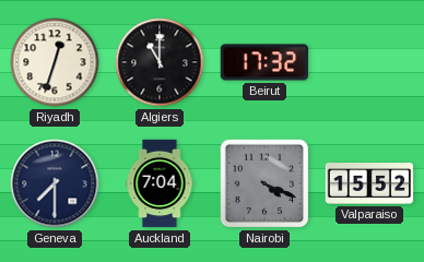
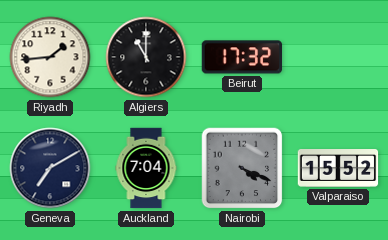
Riyadh: 12:33 -> 1:44 (50, 57)
Geneva: 7:30 -> 7:10 (50, 168)
